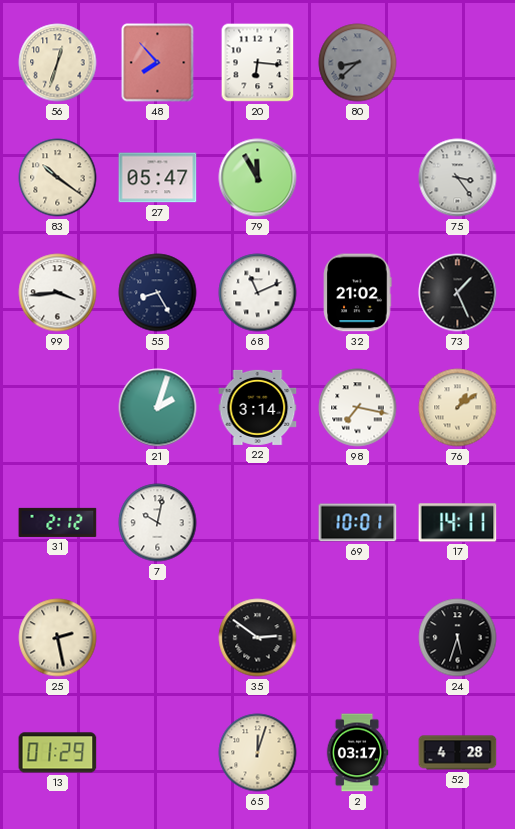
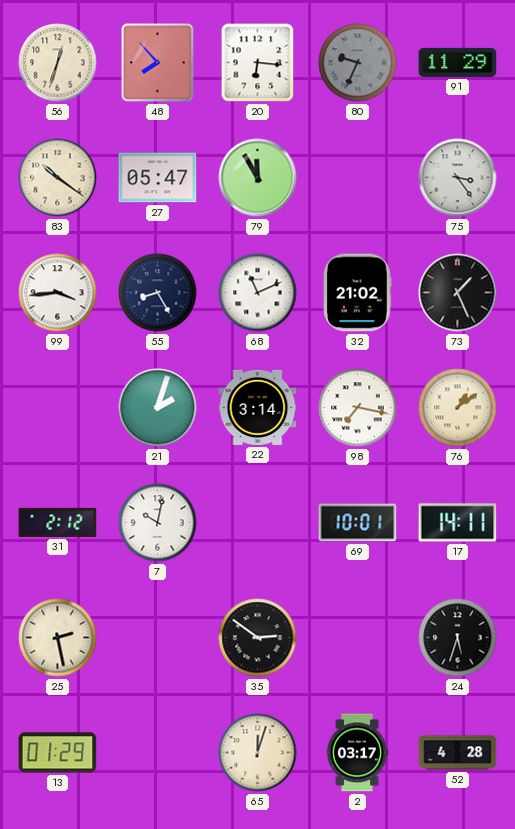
80: 8:38 -> 9:34 (358, 63)
91: none -> 11:29 (458, 62)
